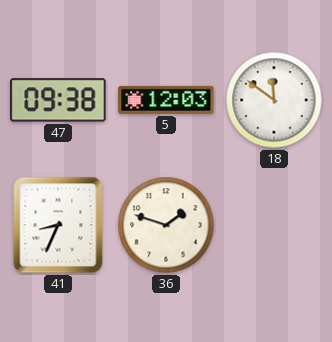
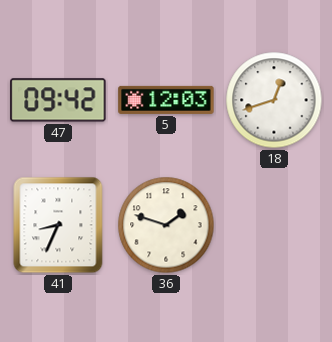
47: 09:38 -> 09:42 (58, 100)
18: 11:51 -> 12:42 (274, 100)
